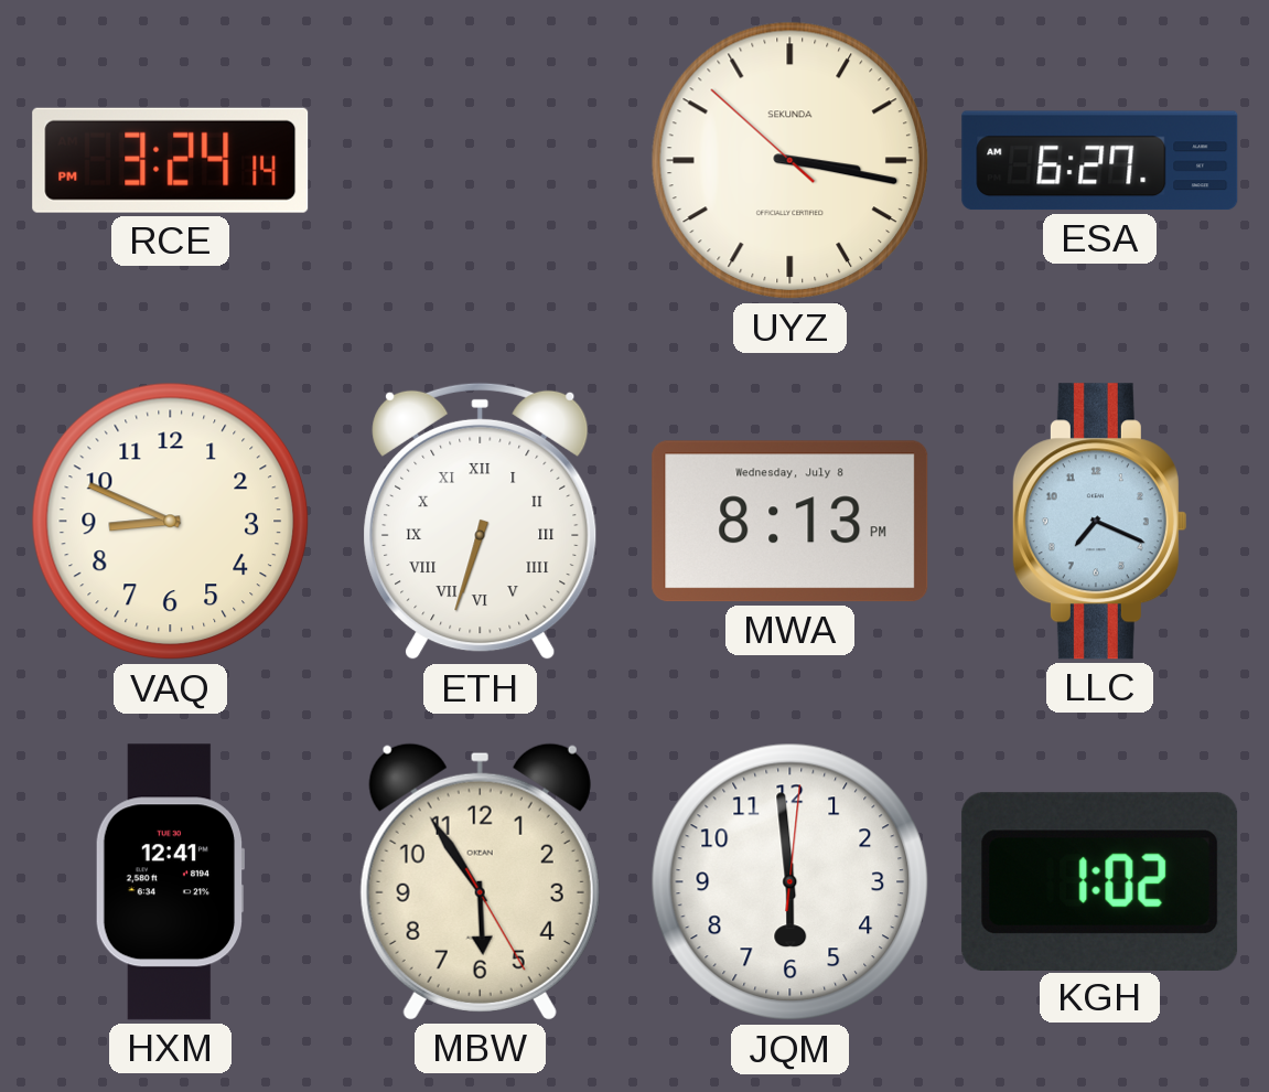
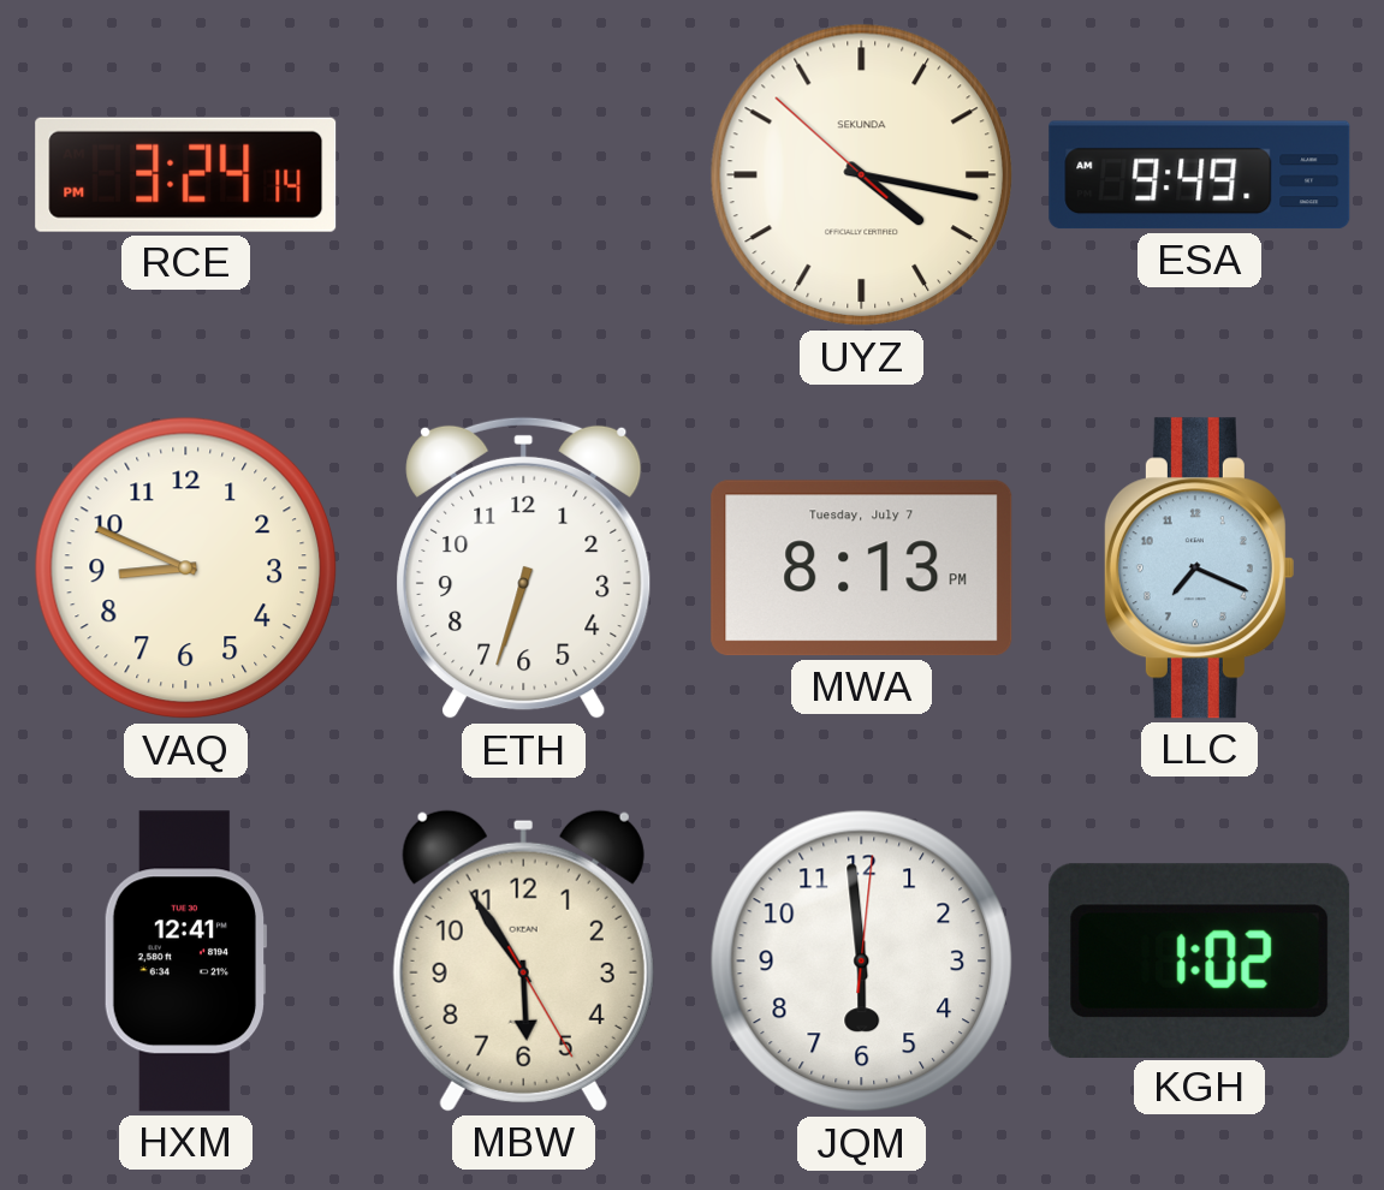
UYZ: 3:16 -> 4:16 (862, 175)
ESA: 6:27 -> 9:49 (1200, 175)
ETH numerals: Roman -> Arabic (524, 569)
MWA date: Wednesday, July 8 -> Tuesday, July 7 (862, 569)
